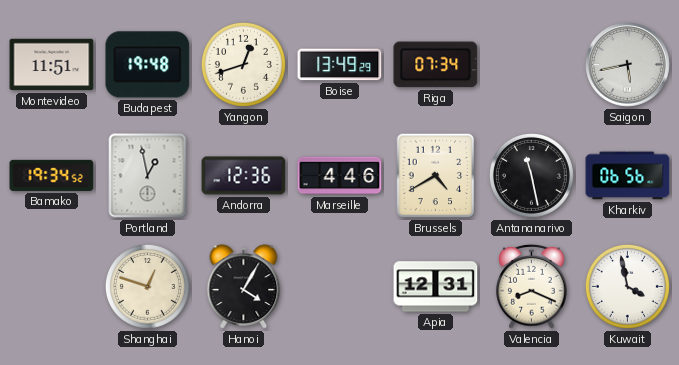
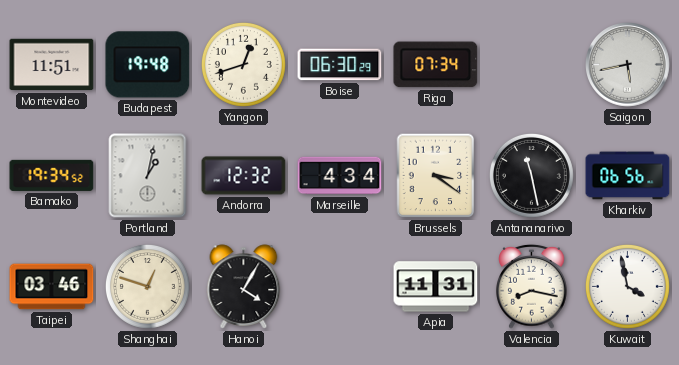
Boise: 13:49 -> 06:30 (340, 65)
Portland: 12:58 -> 1:02 (148, 176)
Andorra: 12:36 -> 12:32 (244, 176)
Marseille: 4:46 -> 4:34 (340, 176)
Brussels: 4:40 -> 3:21 (436, 176)
Taipei: none -> 03:46 (52, 287)
Apia: 12:31 -> 11:31 (436, 287)
Valencia: 8:19 -> 8:17 (532, 286)
